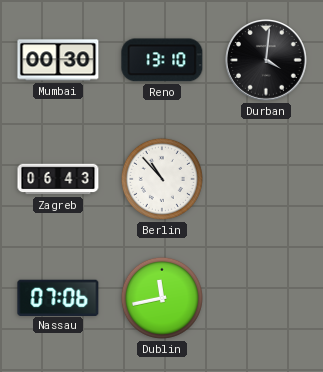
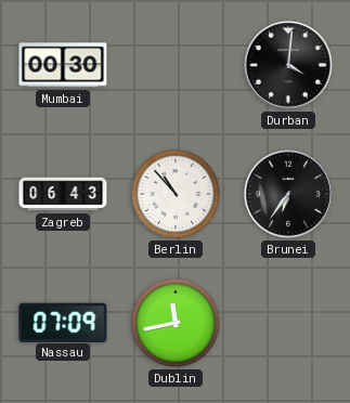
Reno: 13:10 -> none (162, 60)
Brunei: none -> 6:36 (289, 195)
Nassau: 07:06 -> 07:09 (63, 322)
